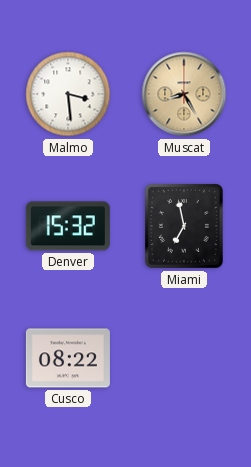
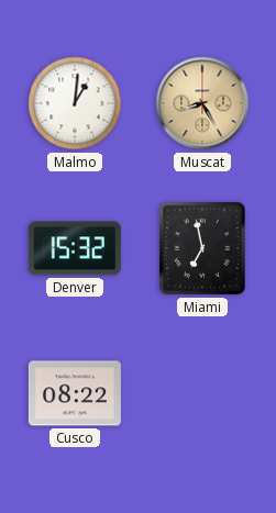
Malmo: 3:29 -> 1:01 (75, 103)
